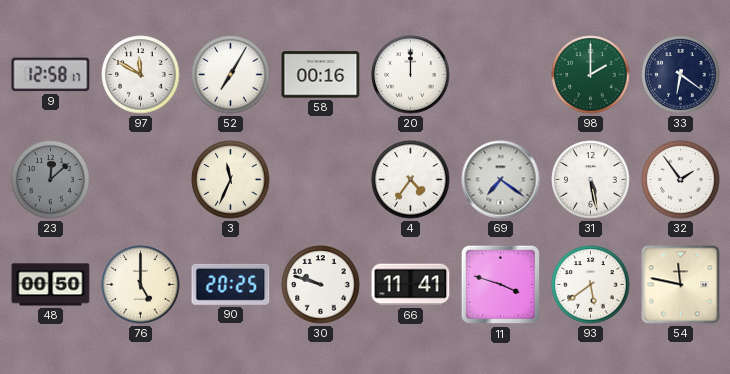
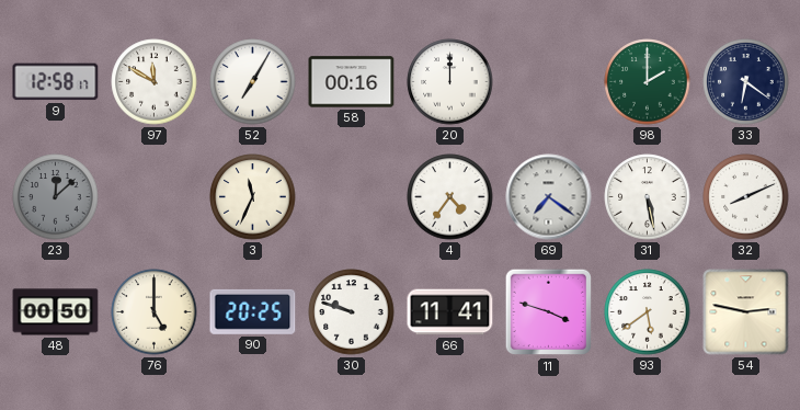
32: 1:54 -> 8:11 (746, 197)
54: 11:47 -> 2:47 (746, 312)
